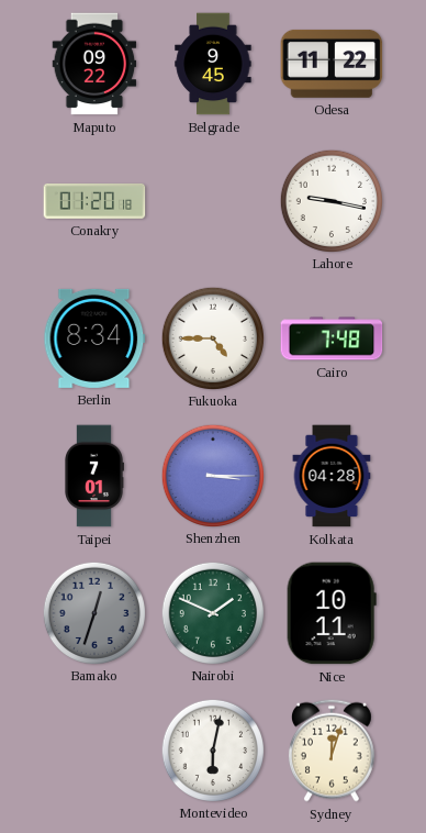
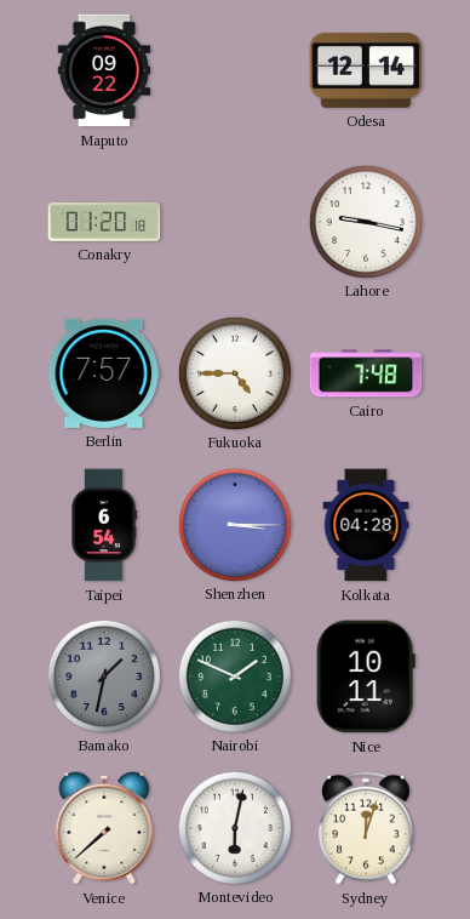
Belgrade: 9:45 -> none (213, 64)
Odesa: 11:22 -> 12:14 (366, 70)
Berlin: 8:34 -> 7:57 (104, 373)
Taipei: 7:01 -> 6:54 (104, 525)
Bamako: 12:33 -> 1:32 (103, 675)
Venice: none -> 7:38 (104, 828)
